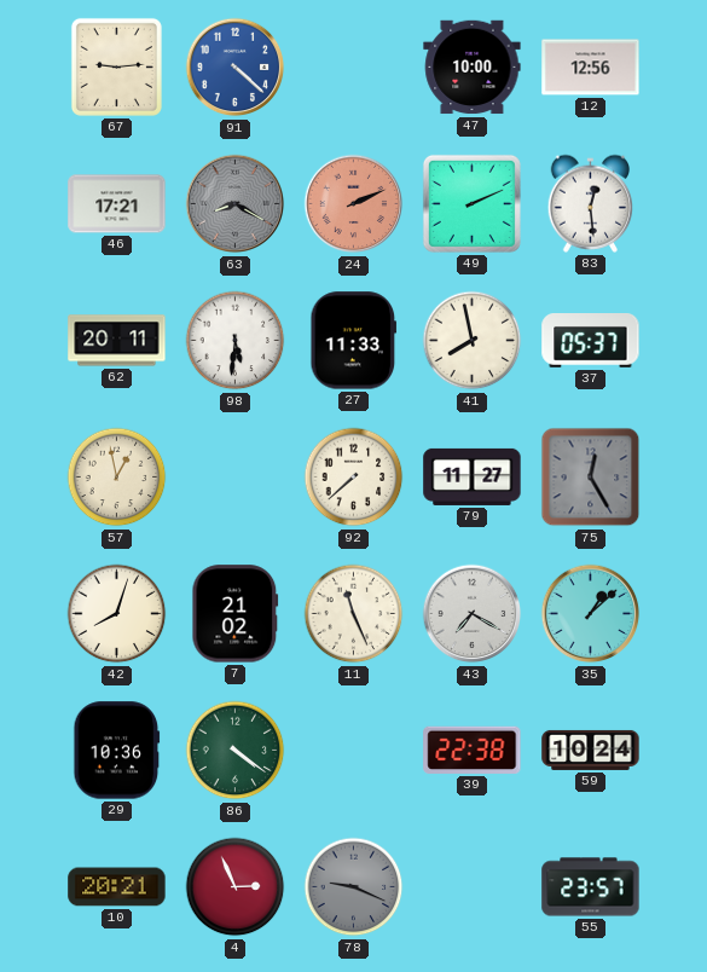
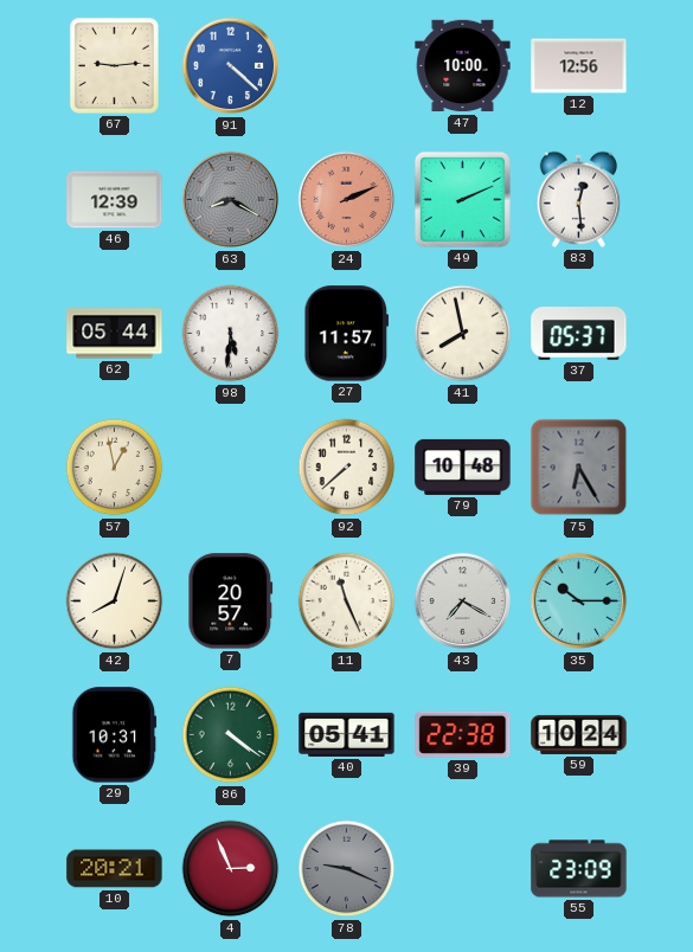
46: 17:21 -> 12:39 (115, 200)
62: 20:11 -> 05:44 (115, 334)
27: 11:33 -> 11:57 (347, 334)
79: 11:27 -> 10:48 (463, 467)
75: 12:25 -> 6:25 (579, 468)
7: 21:02 -> 20:57 (231, 602)
35: 1:08 -> 10:15 (579, 602)
29: 10:36 -> 10:31 (115, 735)
40: none -> 05:41 (347, 734)
55: 23:57 -> 23:09 (579, 869)
